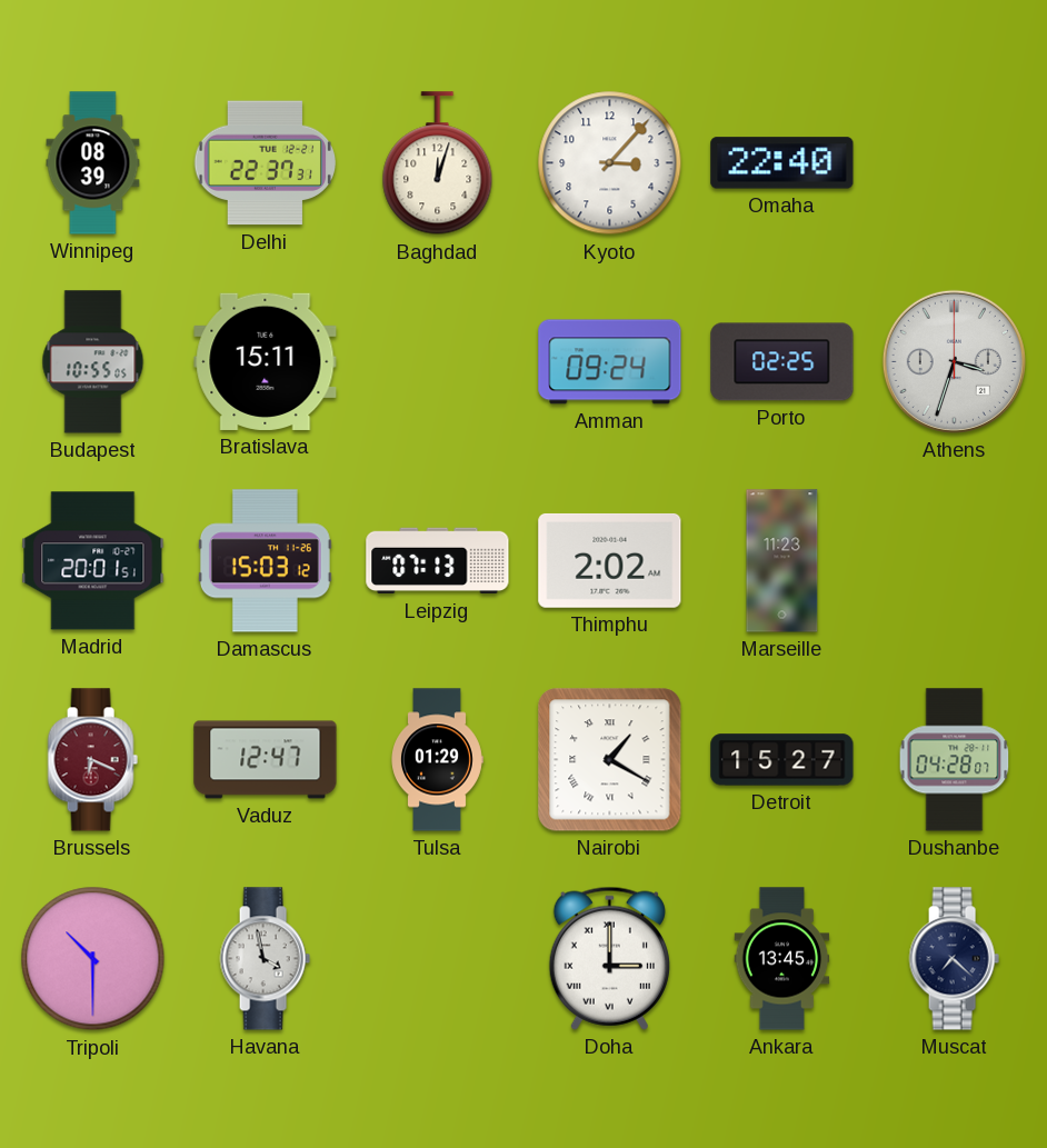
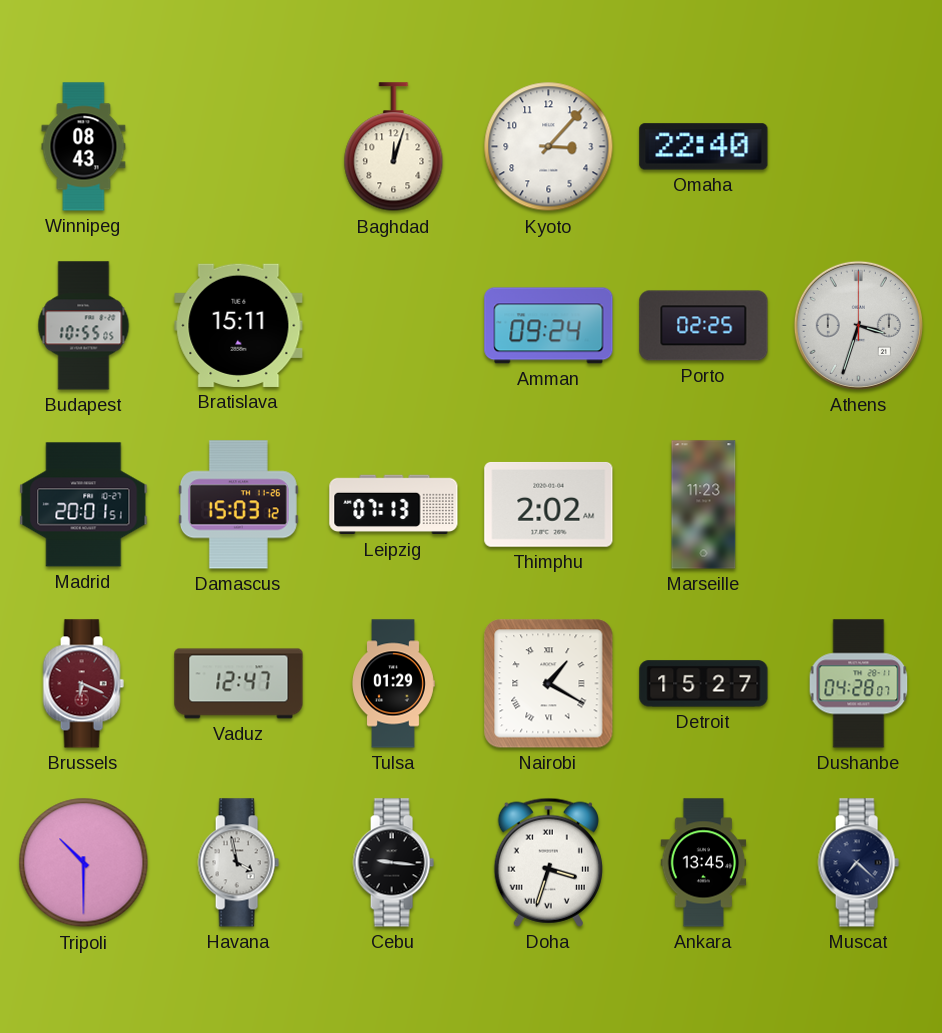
Winnipeg: 08:39 -> 08:43 (84, 147)
Delhi: 22:37 -> none (266, 163)
Cebu: none -> 9:16 (393, 863)
Doha: 3:00 -> 3:33 (548, 862)
